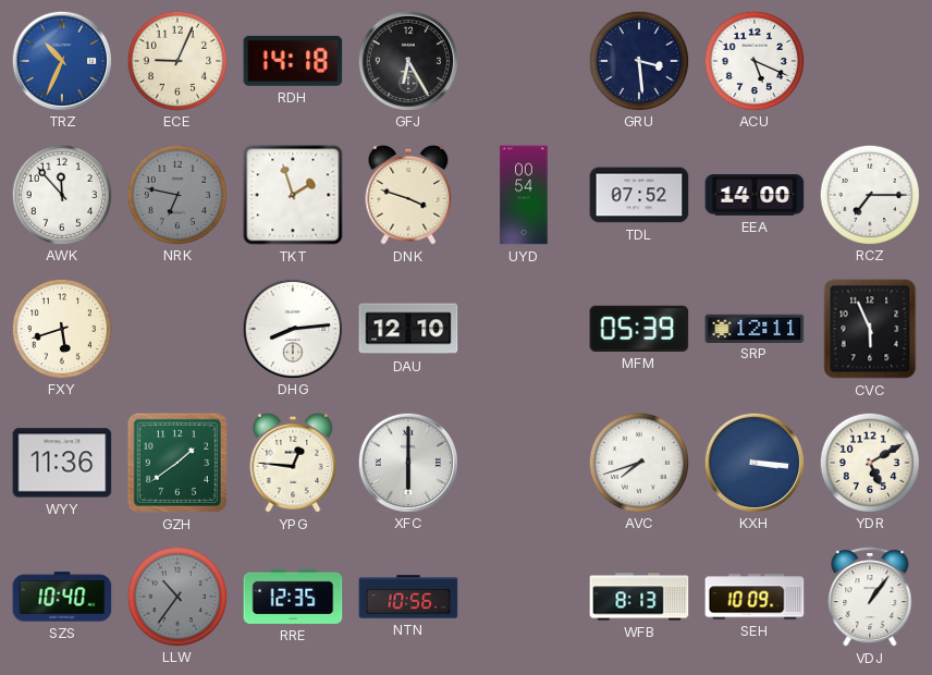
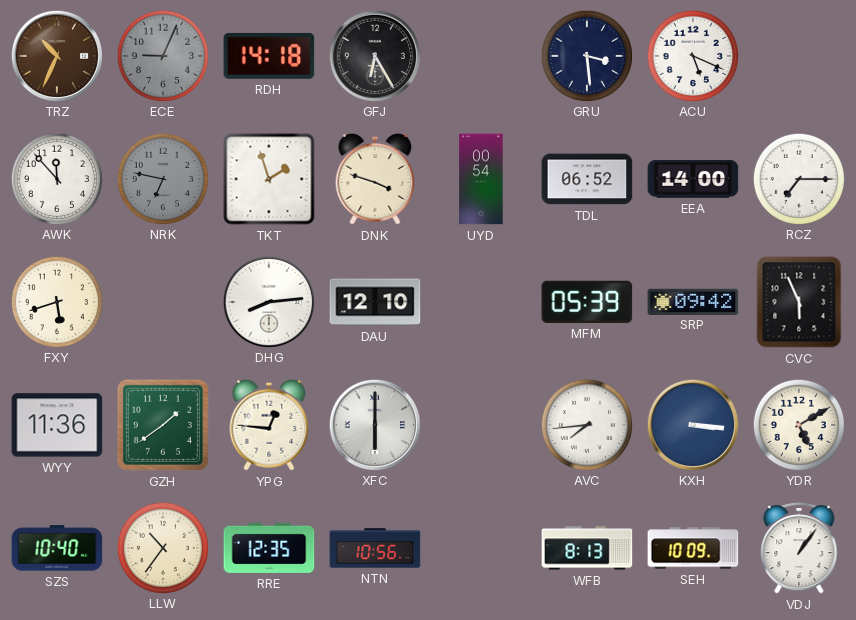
TRZ dial: blue -> brown (56, 55)
ECE dial: cream -> grey (162, 55)
TDL: 07:52 -> 06:52 (587, 179)
SRP: 12:11 -> 09:42 (693, 301)
AVC: 7:42 -> 7:44 (586, 424)
LLW dial: grey -> cream (162, 547)
